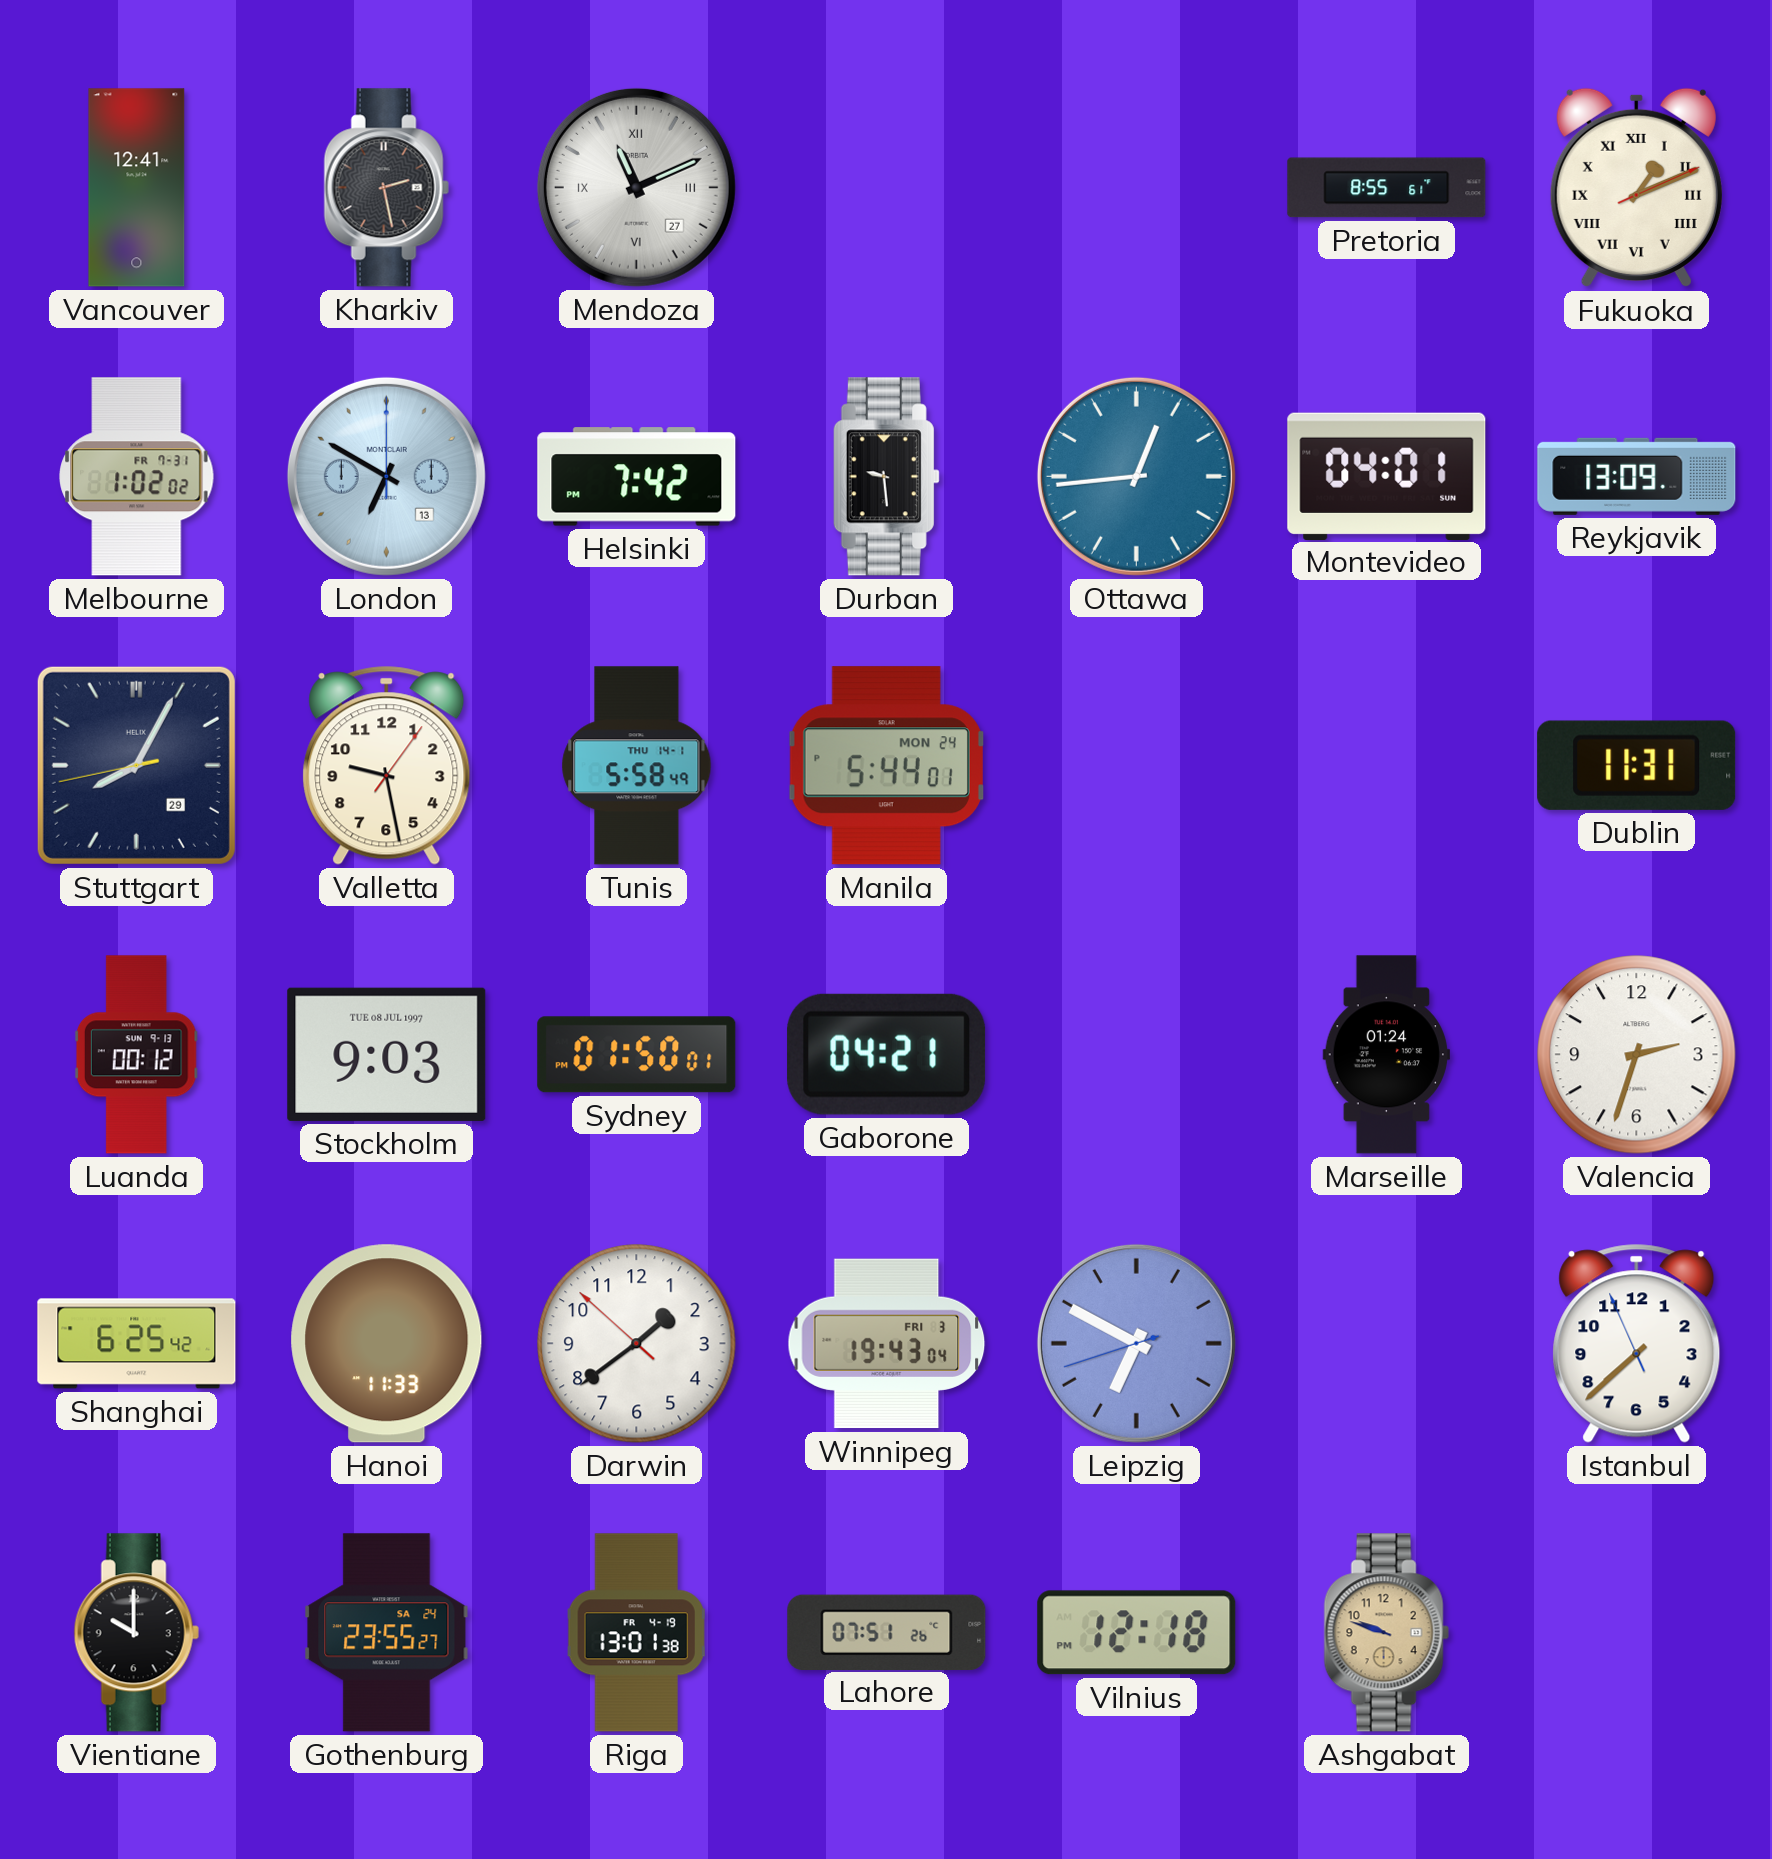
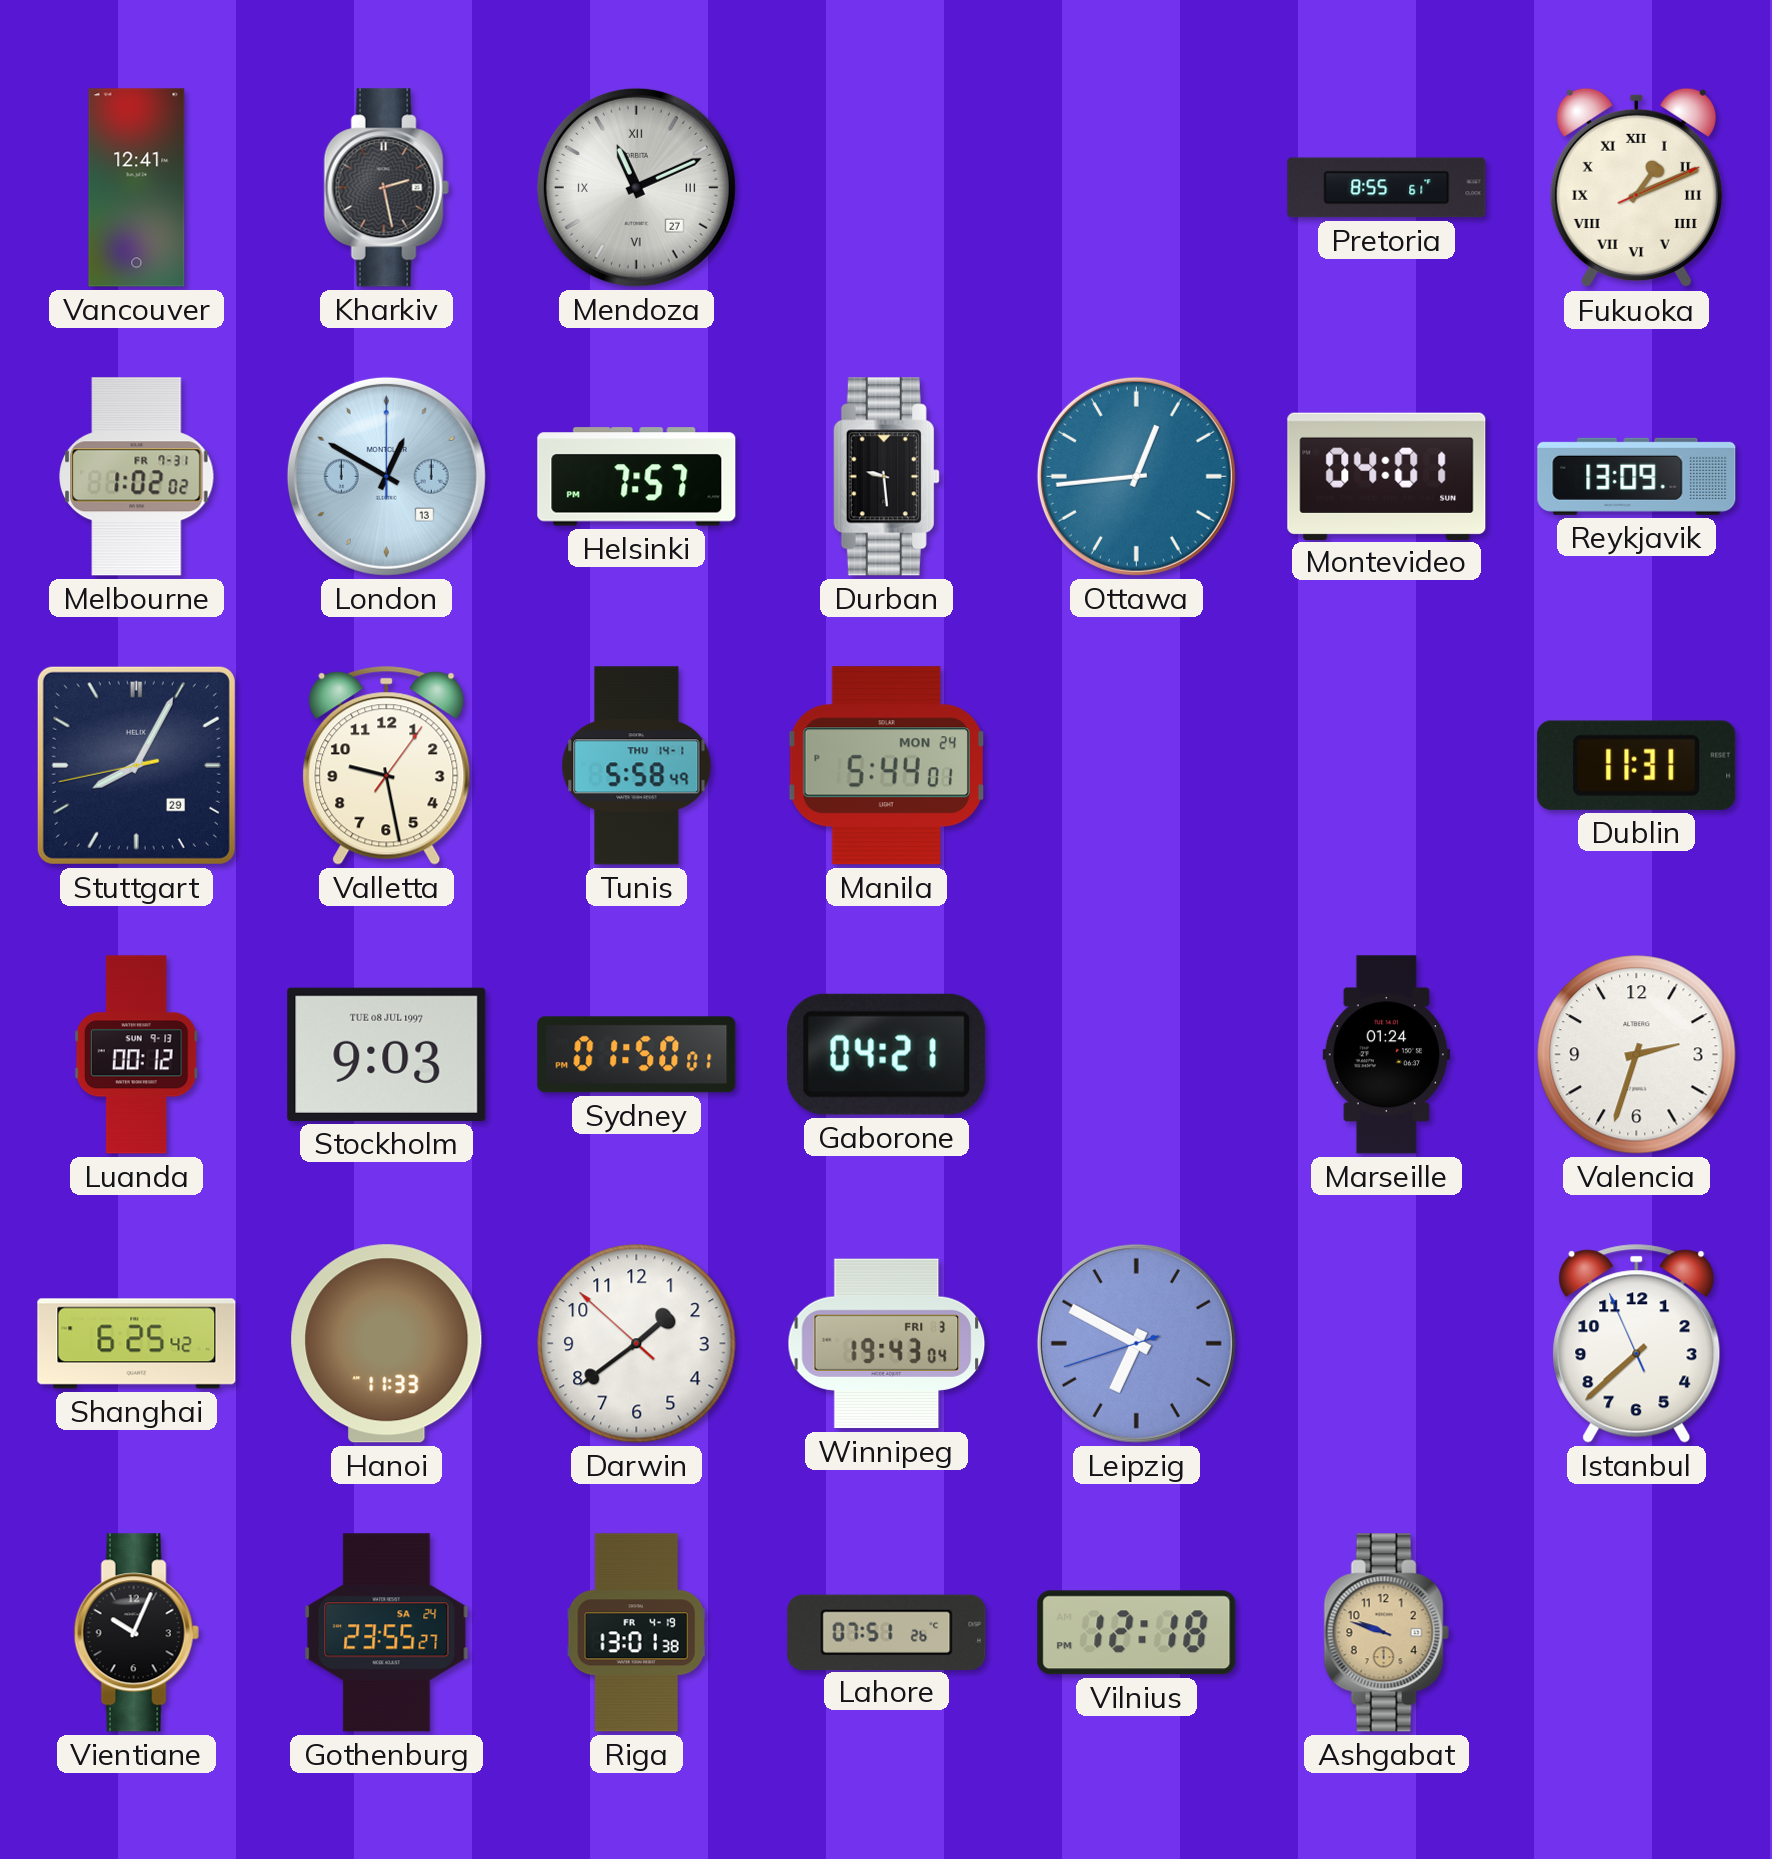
London: 6:50 -> 12:50 (386, 476)
Helsinki: 7:42 -> 7:57 (637, 477)
Vientiane: 10:00 -> 10:04 (136, 1633)
